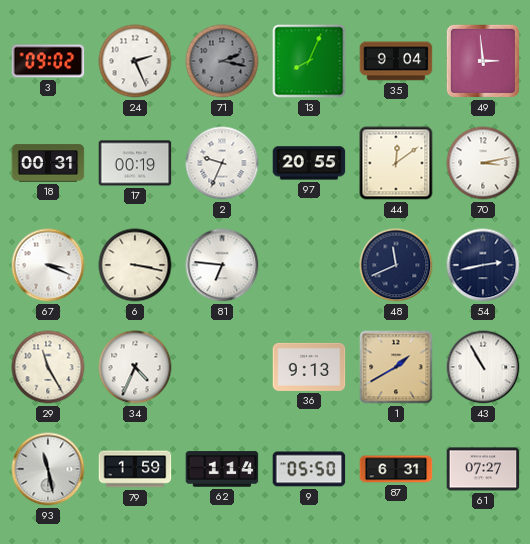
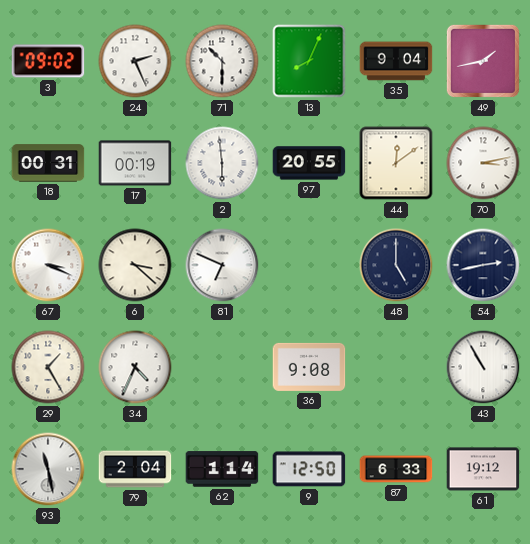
71: 2:17 -> 10:30 (222, 61)
71 dial: grey -> white (222, 61)
49: 2:59 -> 1:43 (483, 61)
2: 9:34 -> 5:59 (222, 163)
6: 3:17 -> 3:22 (135, 265)
81: 6:46 -> 6:49 (222, 265)
48: 11:41 -> 5:00 (396, 265)
29: 11:25 -> 1:25 (48, 367)
36: 9:13 -> 9:08 (309, 367)
1: 1:40 -> none (396, 367)
79: 1:59 -> 2:04 (135, 469)
9: 05:50 -> 12:50 (309, 469)
87: 6:31 -> 6:33 (396, 469)
61: 07:27 -> 19:12 (483, 469)
